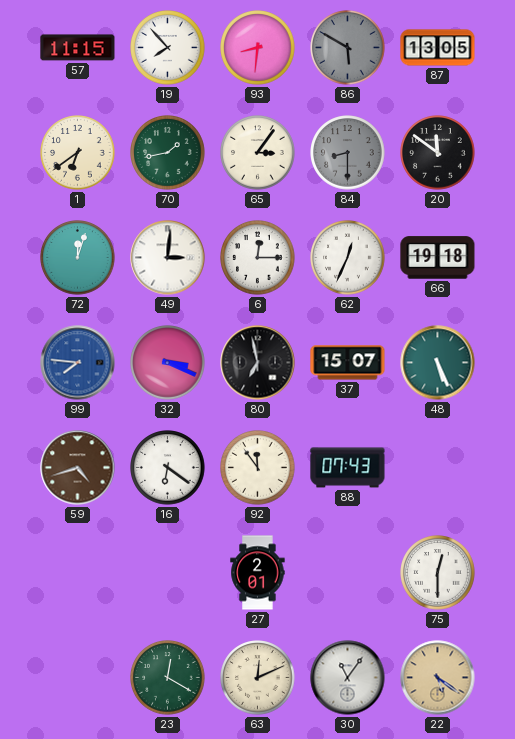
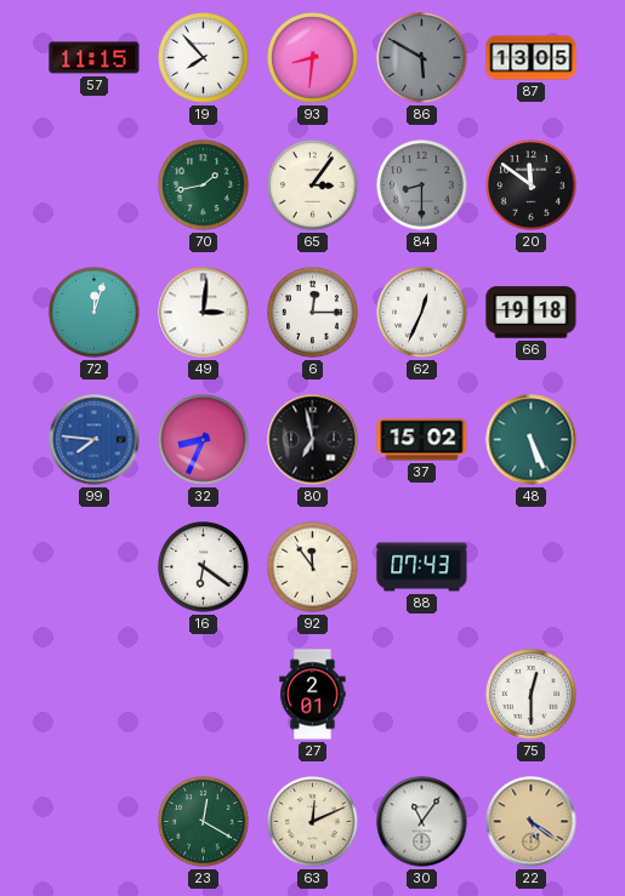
1: 6:39 -> none (78, 153)
32: 3:19 -> 8:34 (204, 440)
37: 15:07 -> 15:02 (422, 440)
59: 4:42 -> none (78, 468)
